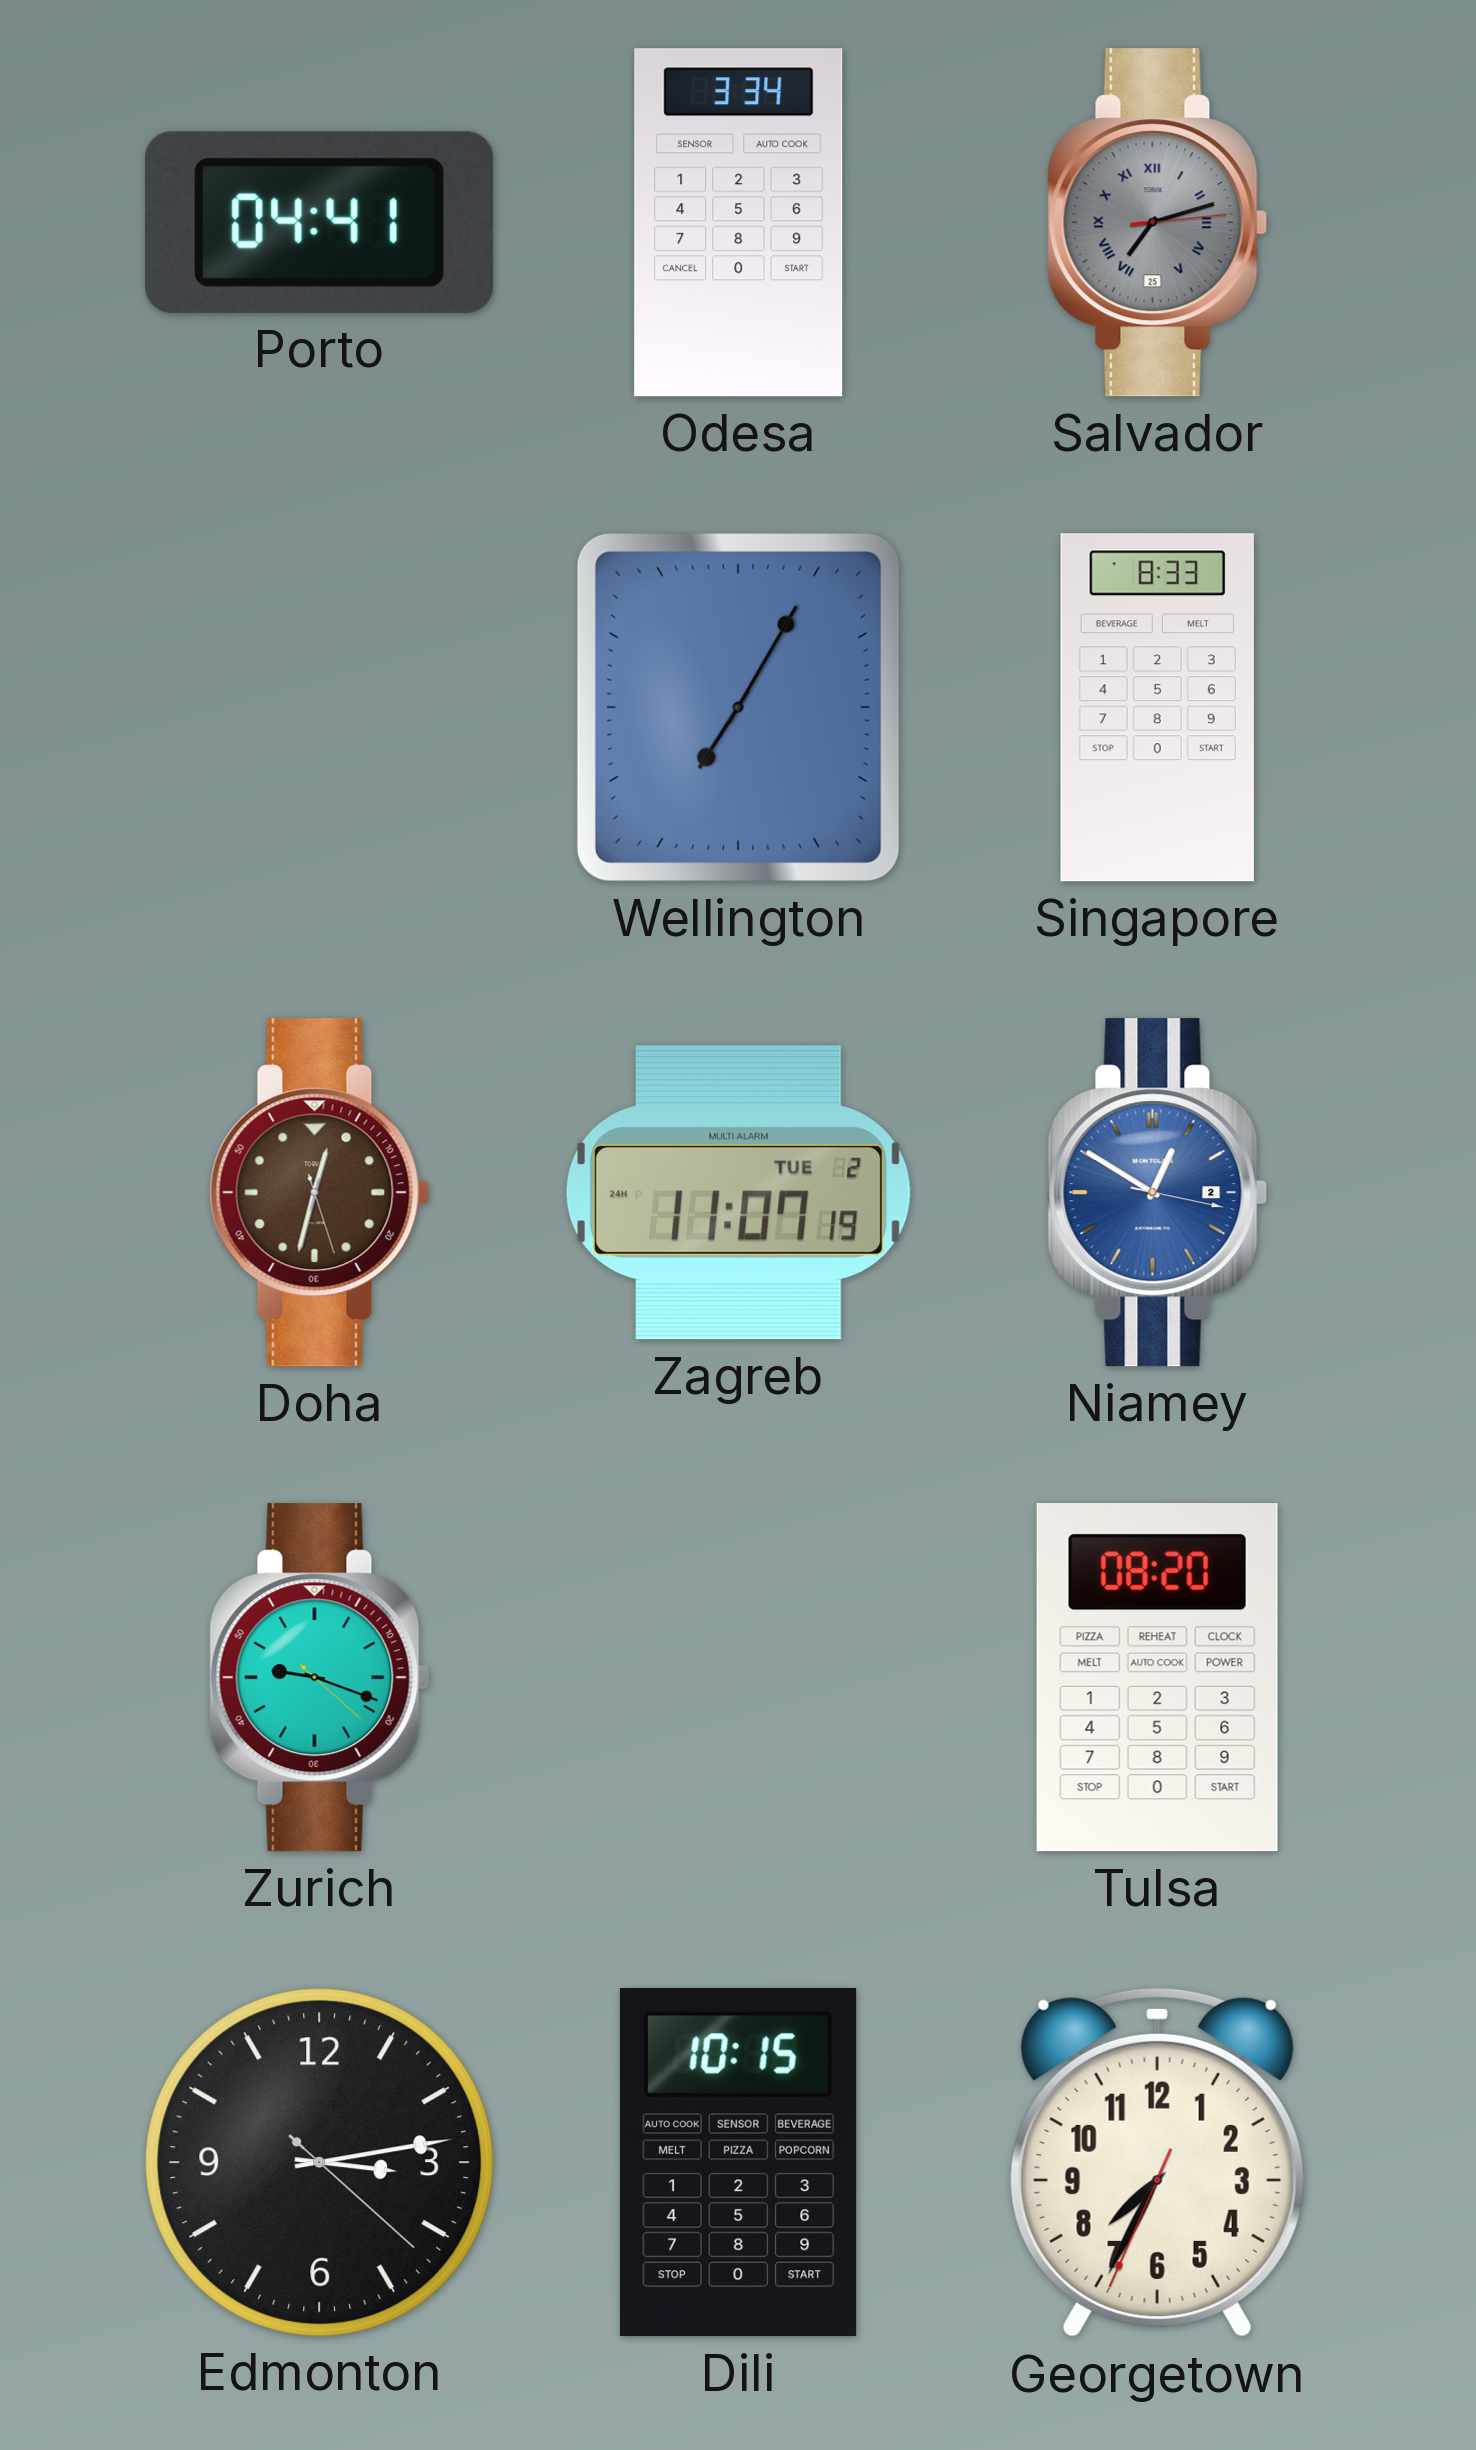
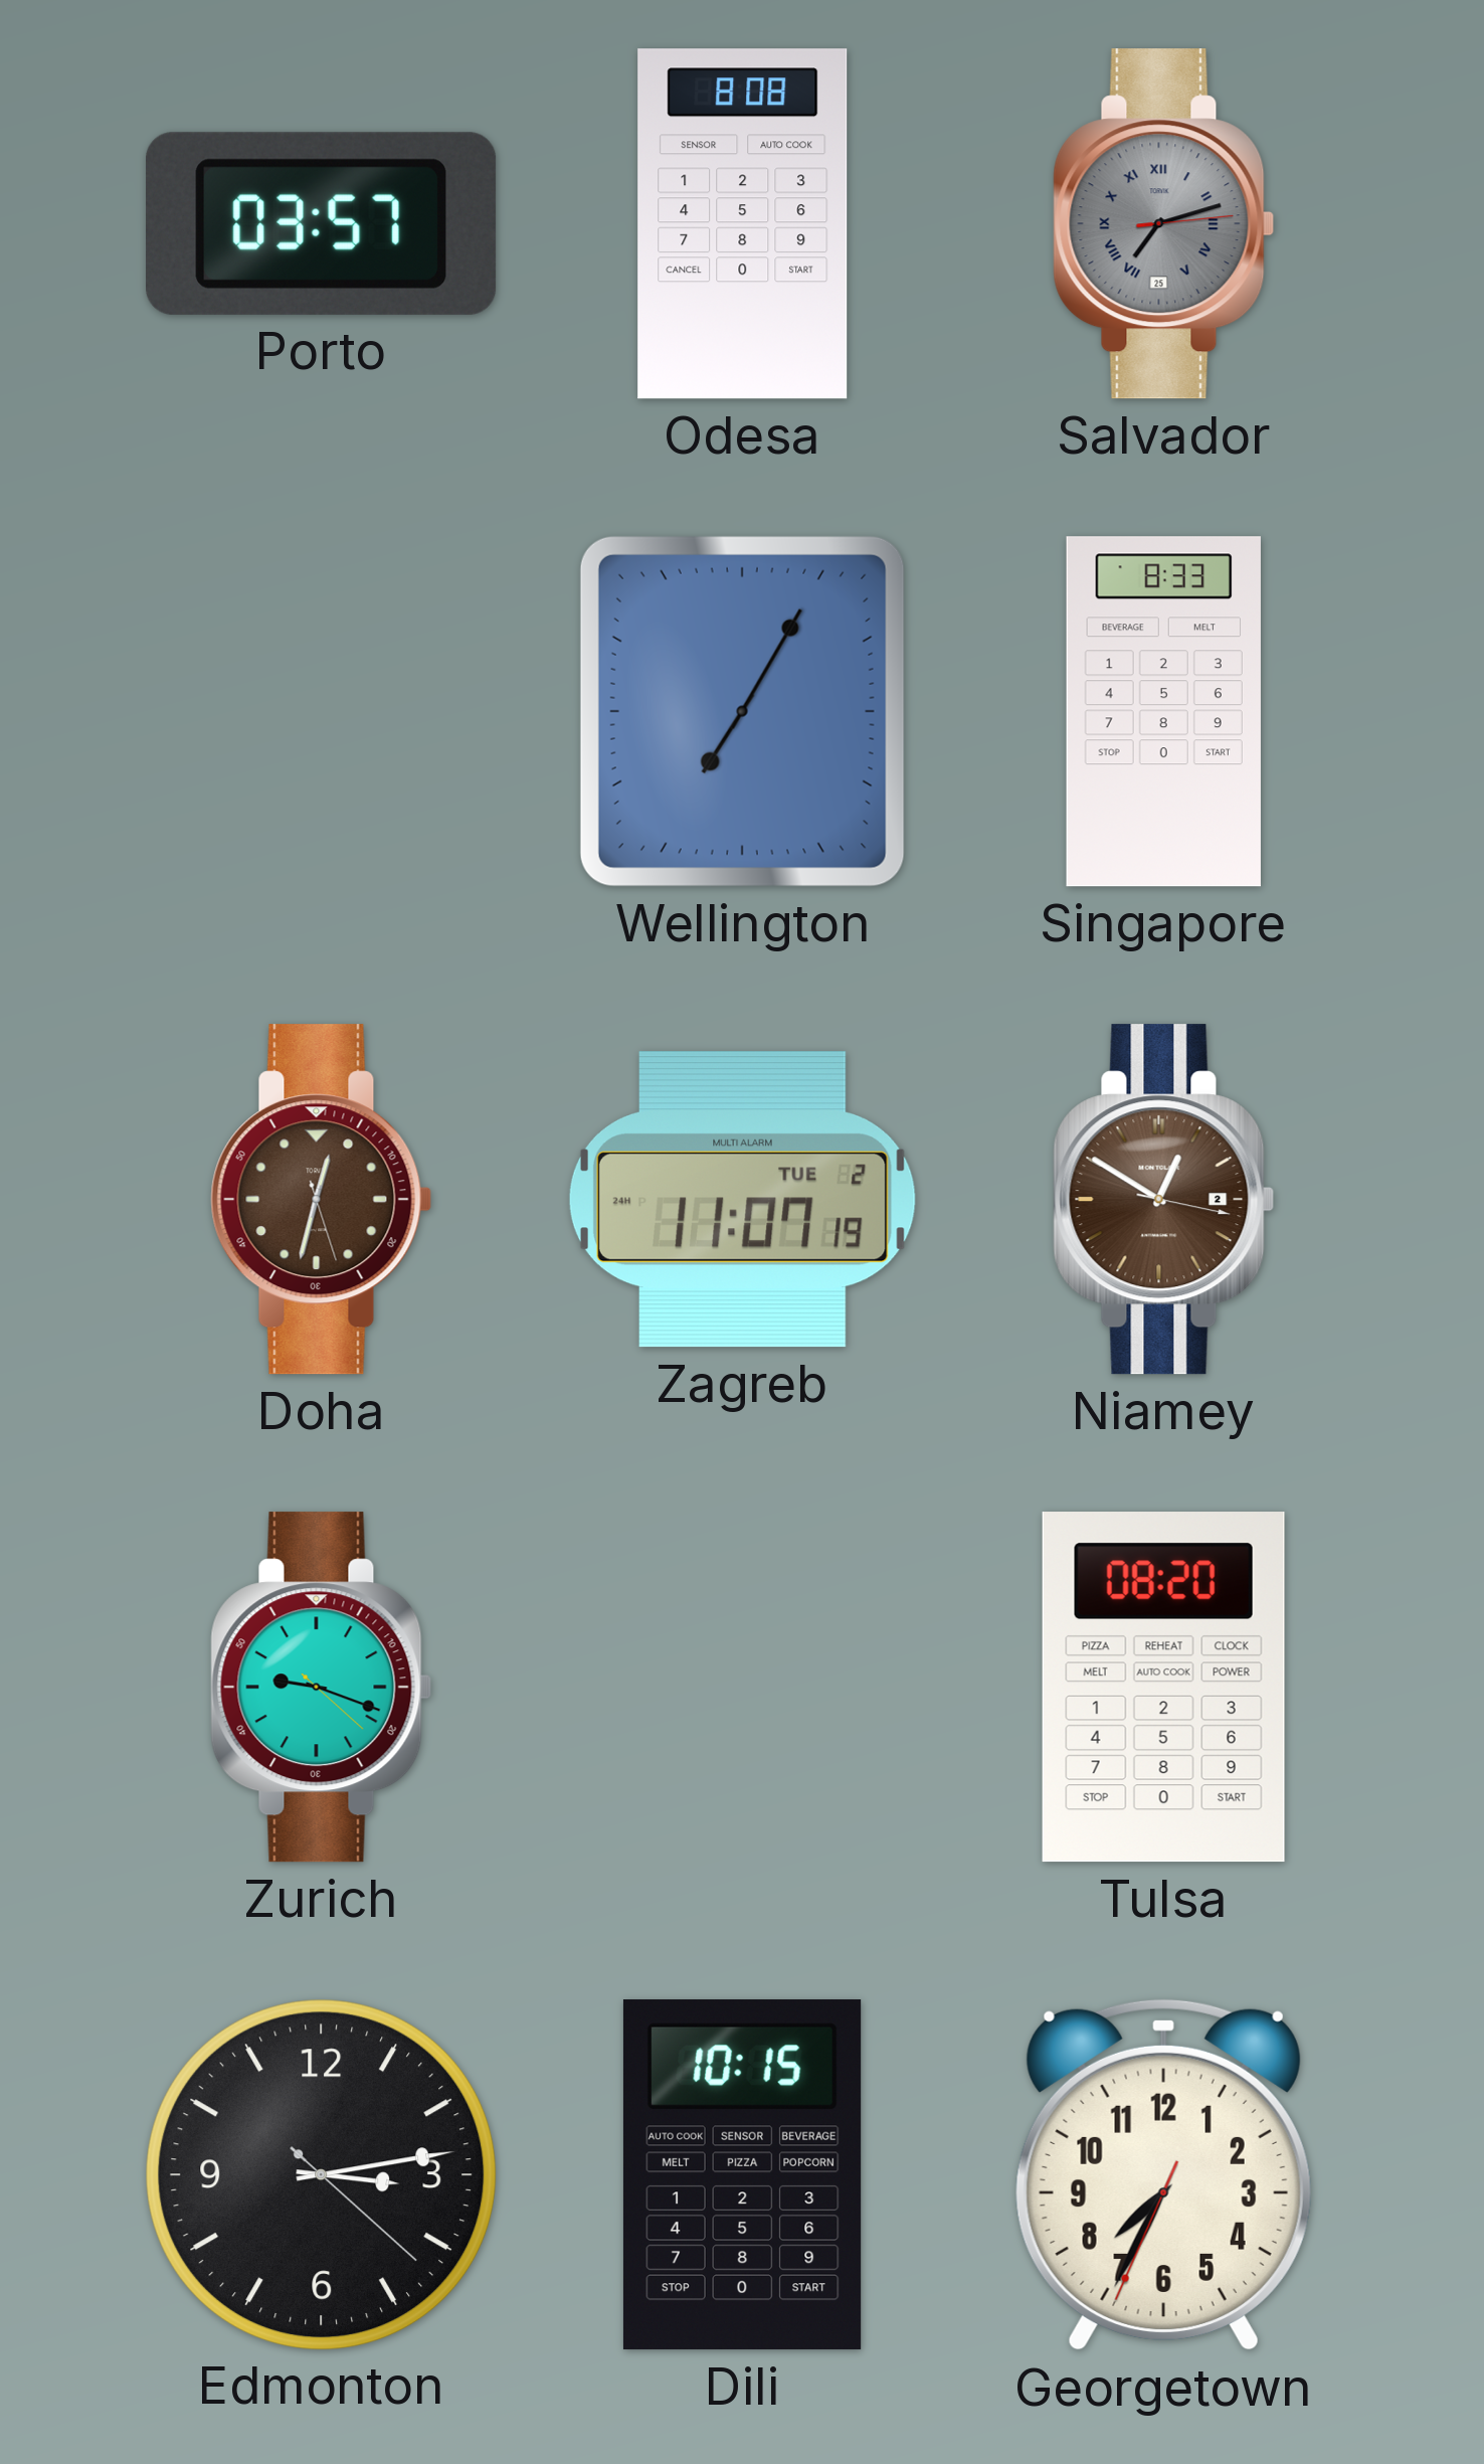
Porto: 04:41 -> 03:57 (322, 223)
Odesa: 3:34 -> 8:08 (743, 224)
Niamey dial: blue -> brown (1164, 1200)
